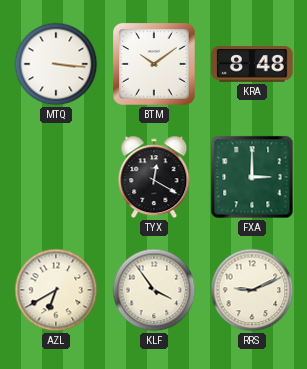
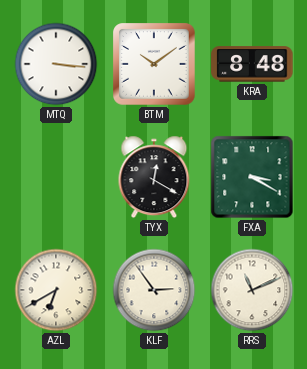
FXA: 3:00 -> 3:20 (252, 177)
KLF: 3:54 -> 2:54 (154, 290)
RRS: 9:11 -> 11:11 (252, 290)
